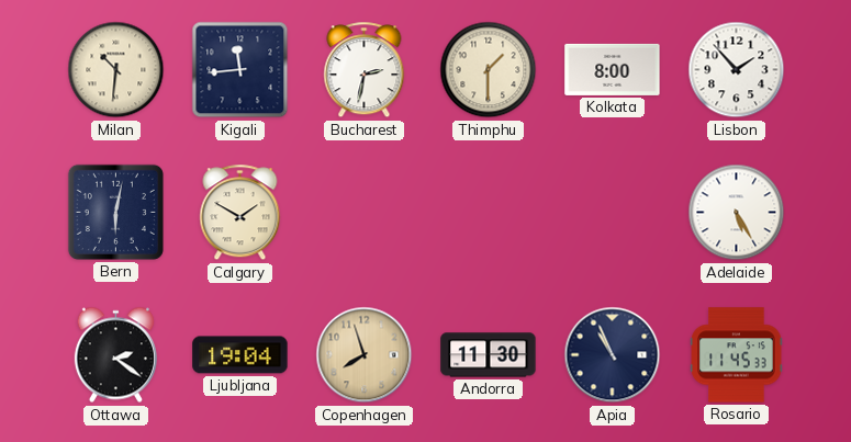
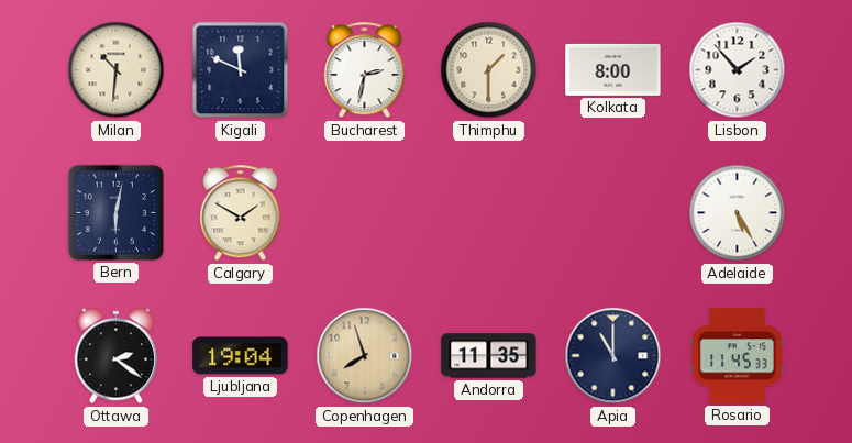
Kigali: 11:44 -> 11:49 (241, 70)
Andorra: 11:30 -> 11:35 (489, 356)
Apia: 10:56 -> 11:00 (613, 356)
